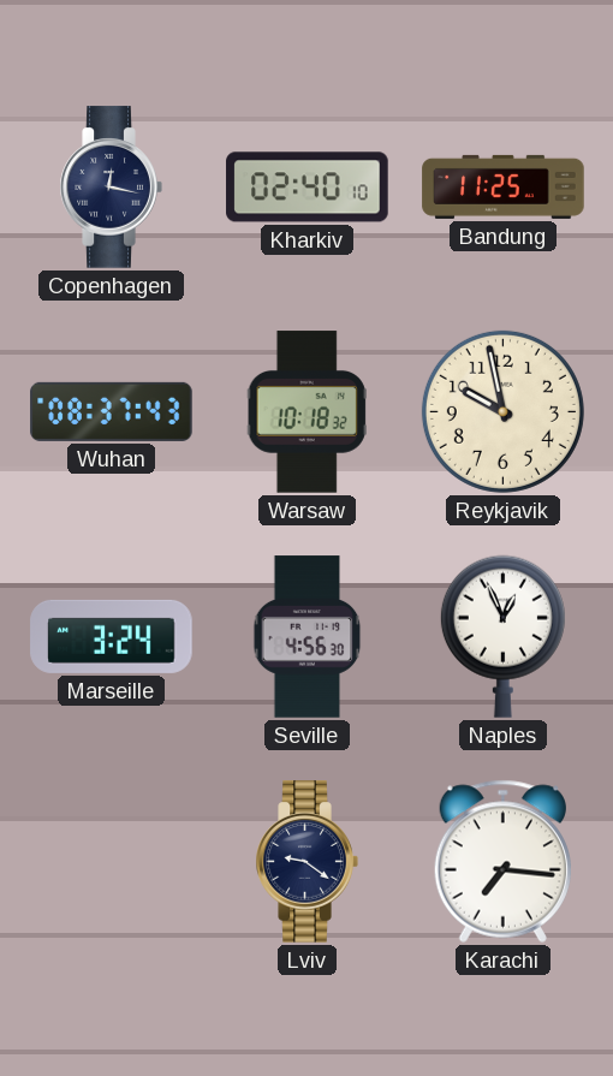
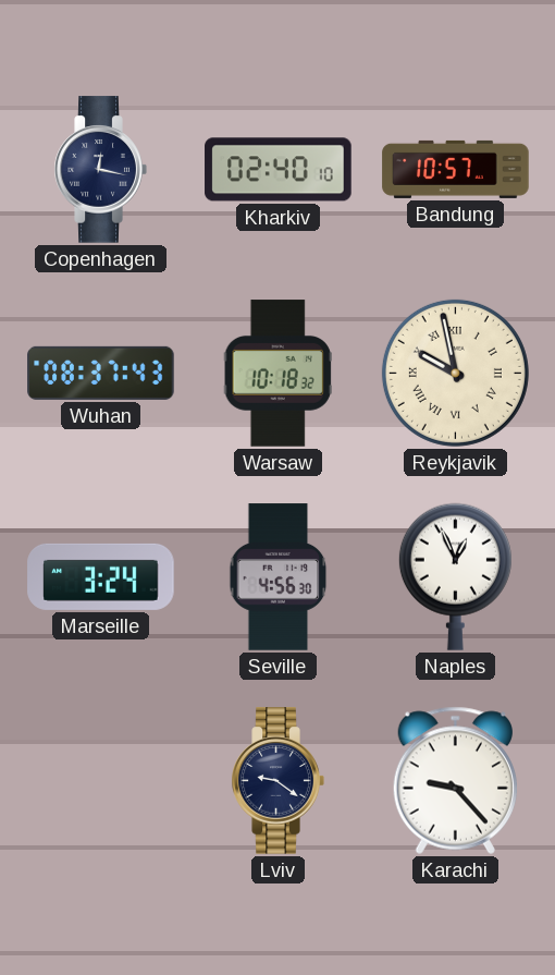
Bandung: 11:25 -> 10:57 (456, 169)
Reykjavik numerals: Arabic -> Roman (455, 373)
Karachi: 7:16 -> 9:23 (455, 780)
